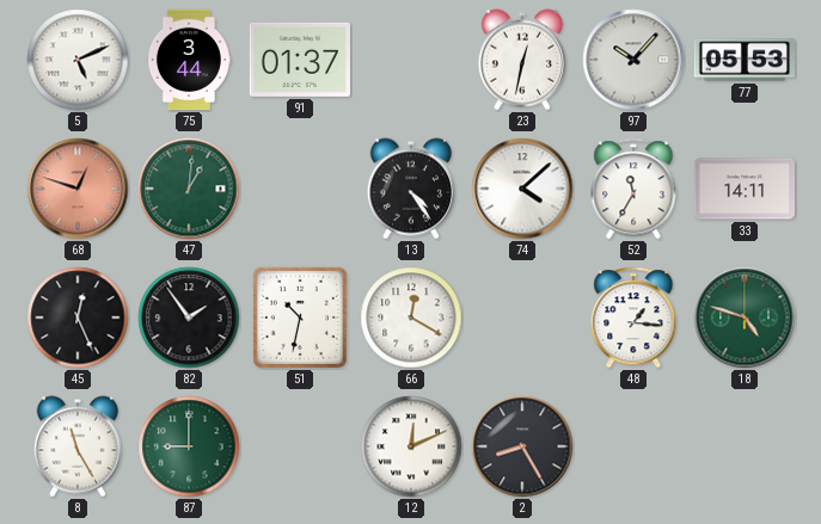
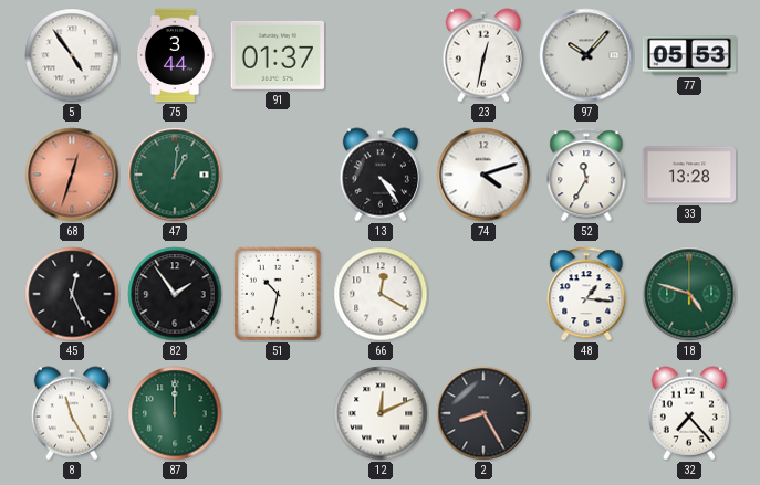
5: 5:11 -> 4:54 (72, 55)
68: 12:48 -> 12:33 (72, 175)
74: 4:08 -> 4:12 (483, 175)
33: 14:11 -> 13:28 (688, 175)
87: 9:00 -> 12:00 (175, 413)
32: none -> 7:23 (689, 413)
